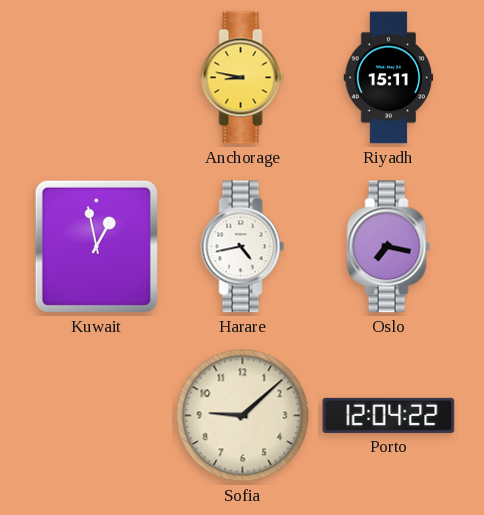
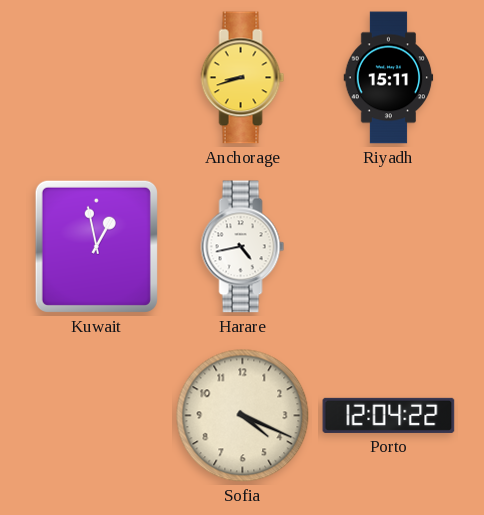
Anchorage: 8:47 -> 8:42 (243, 78)
Oslo: 7:17 -> none (389, 247)
Sofia: 9:08 -> 4:19 (243, 416)
